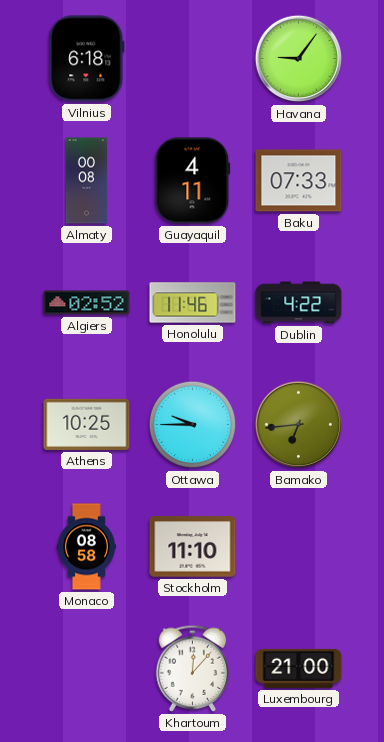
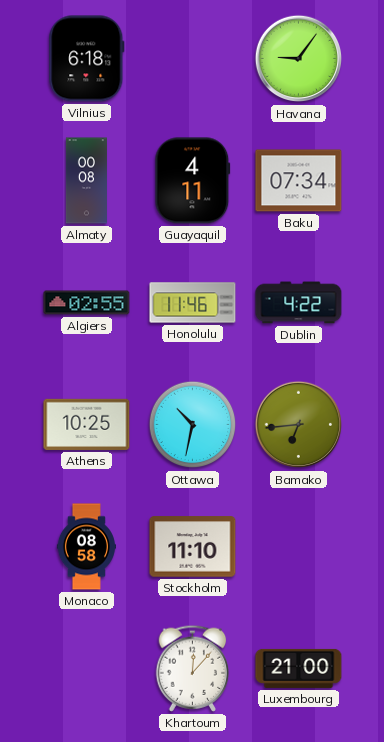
Baku: 07:33 -> 07:34 (299, 181)
Algiers: 02:52 -> 02:55 (87, 303)
Ottawa: 9:45 -> 10:32 (193, 425)
